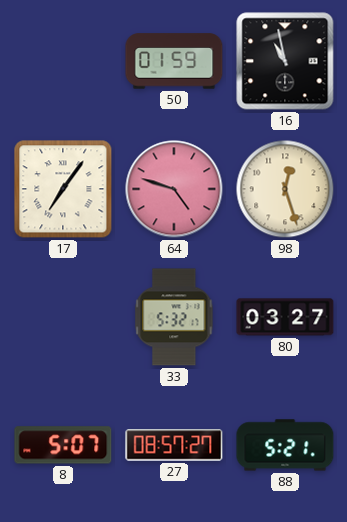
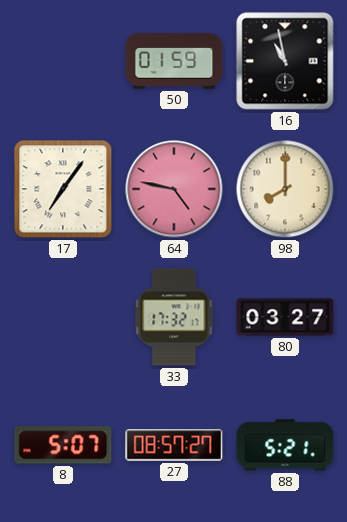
64: 4:48 -> 4:47 (174, 189)
98: 12:27 -> 8:00 (285, 189)
33: 5:32 -> 17:32 (174, 317)
